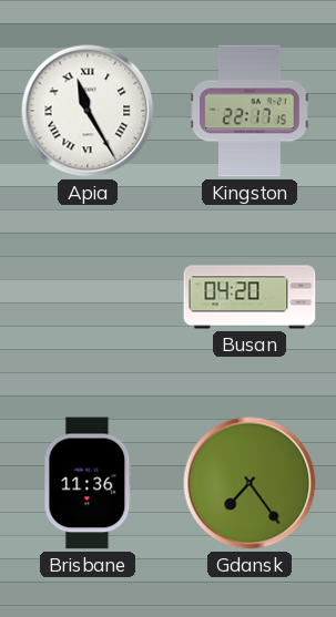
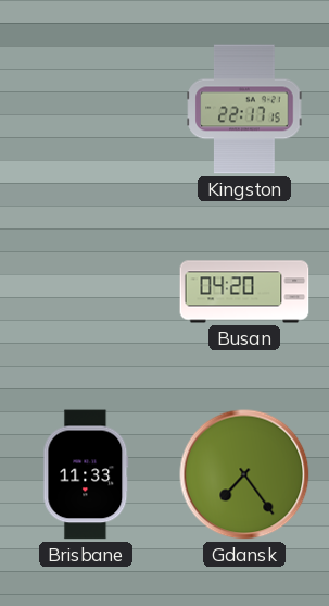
Apia: 11:25 -> none (88, 111)
Brisbane: 11:36 -> 11:33 (86, 474)
